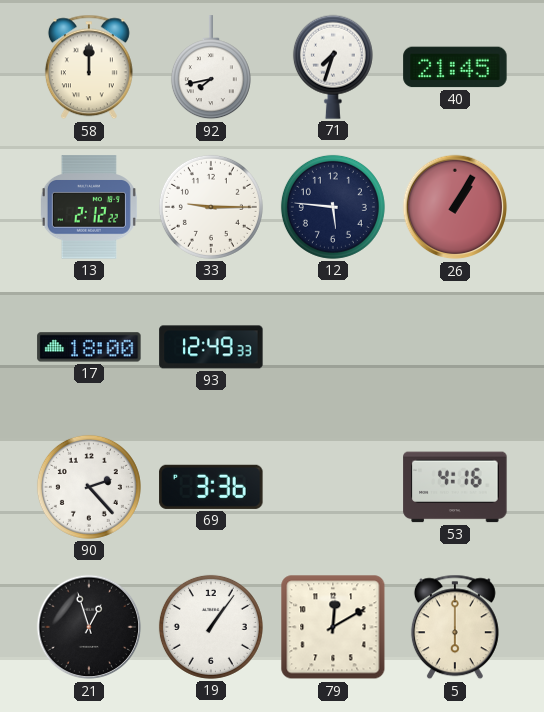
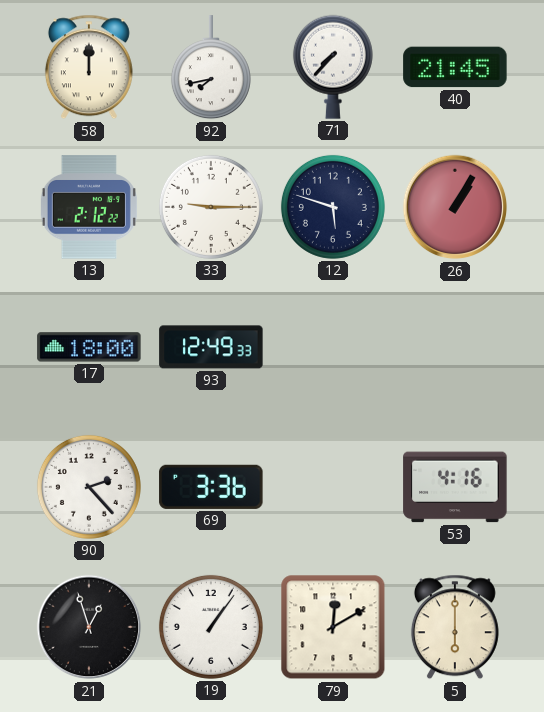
71: 7:33 -> 7:37 (333, 67)
12: 5:46 -> 5:48 (333, 207)
